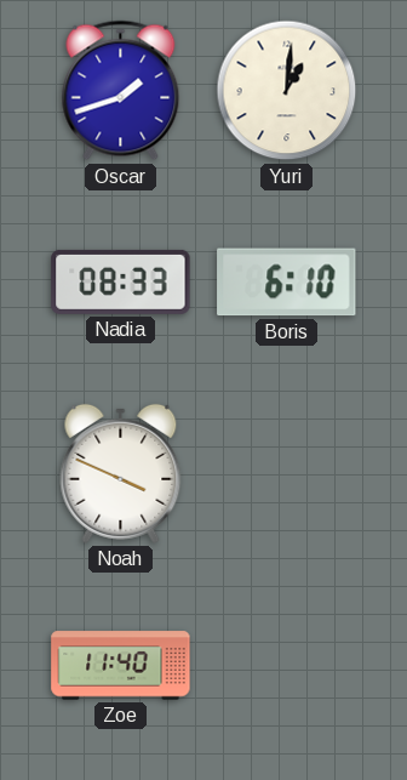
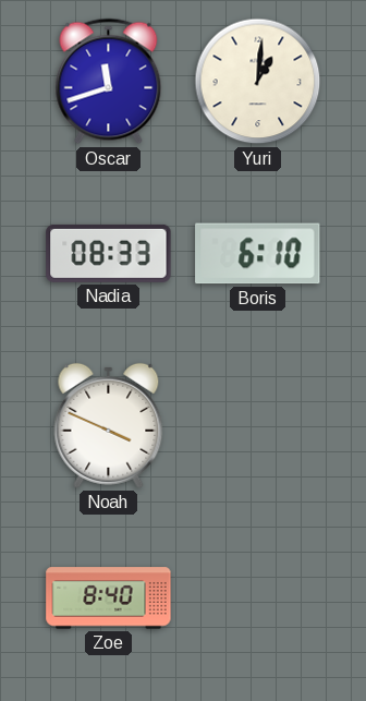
Oscar: 1:42 -> 11:42 (109, 82)
Zoe: 11:40 -> 8:40 (109, 599)
